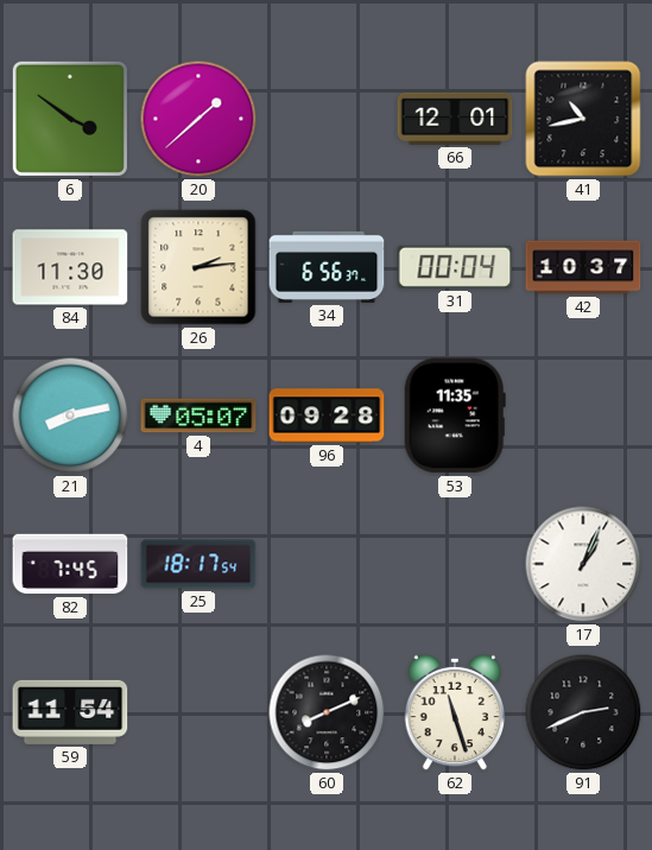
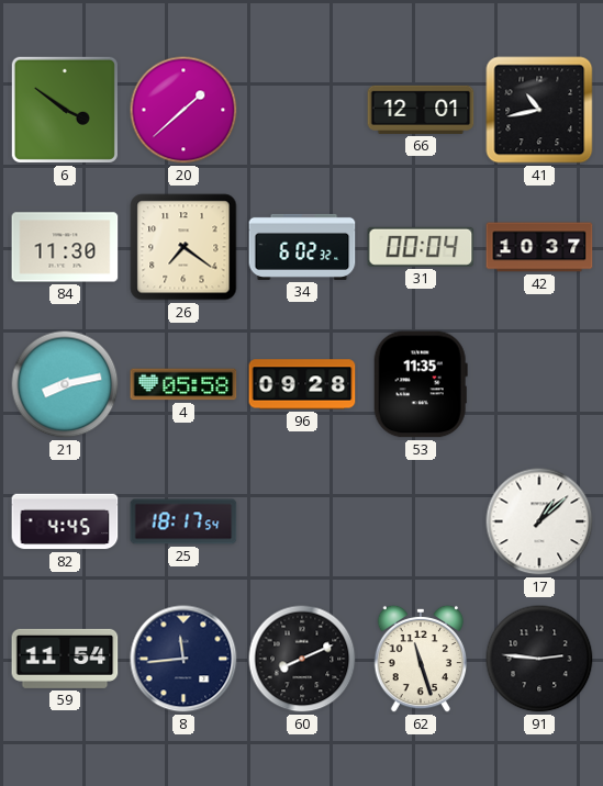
26: 2:14 -> 7:21 (183, 247)
34: 6:56 -> 6:02 (302, 247)
4: 05:07 -> 05:58 (183, 384)
82: 7:45 -> 4:45 (65, 521)
17: 1:04 -> 1:08 (539, 521)
8: none -> 11:44 (183, 659)
91: 2:41 -> 2:46 (539, 659)
